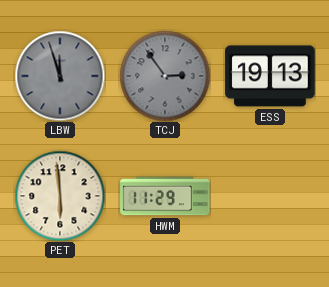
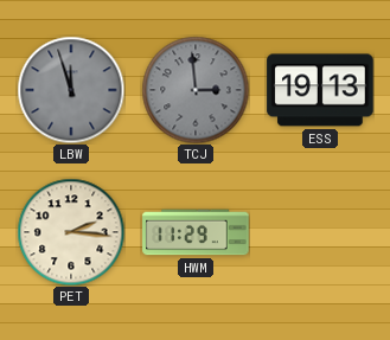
TCJ: 2:54 -> 2:59 (196, 90)
PET: 5:59 -> 2:16 (71, 232)
